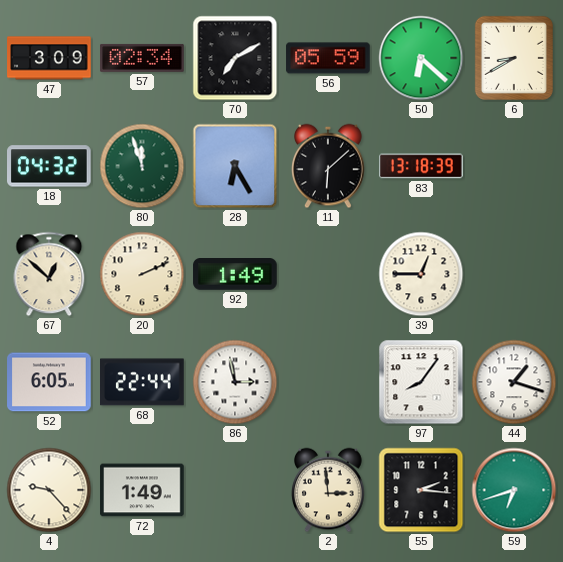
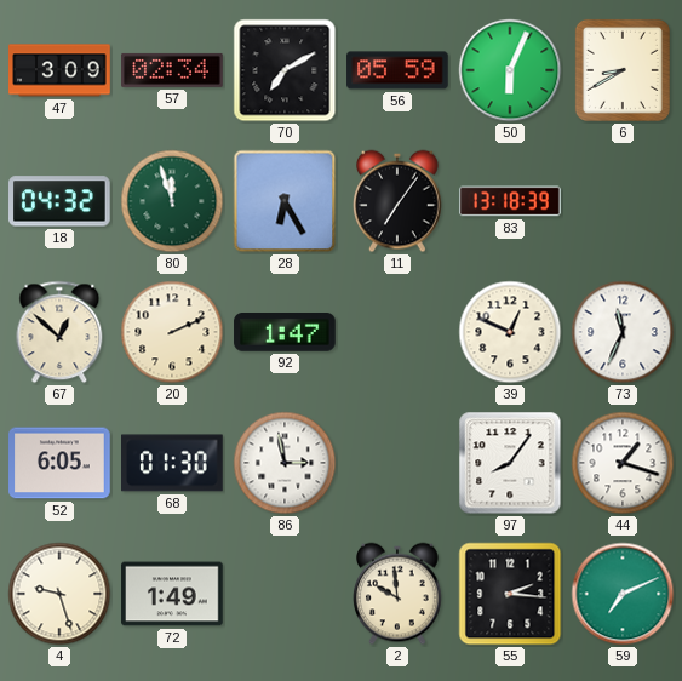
50: 6:22 -> 6:04 (510, 70)
11: 6:08 -> 7:06 (399, 201)
92: 1:49 -> 1:47 (285, 333)
39: 12:45 -> 12:49 (510, 332)
73: none -> 11:34 (623, 332)
68: 22:44 -> 01:30 (173, 463)
4: 9:23 -> 9:27 (59, 594)
2: 2:59 -> 9:59 (399, 594)
59: 6:42 -> 7:11 (623, 594)
